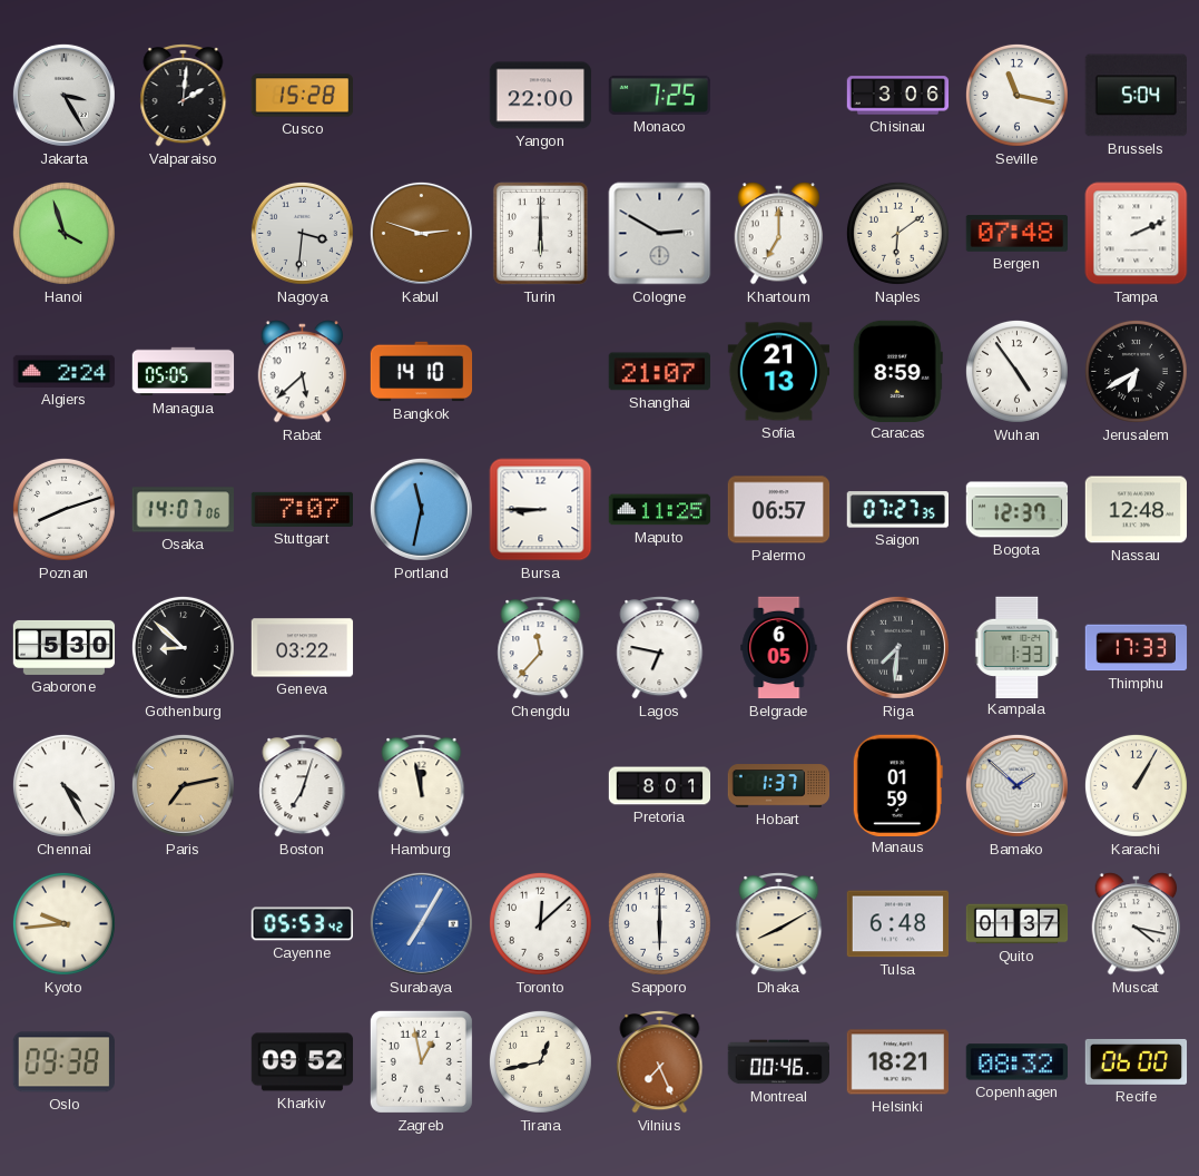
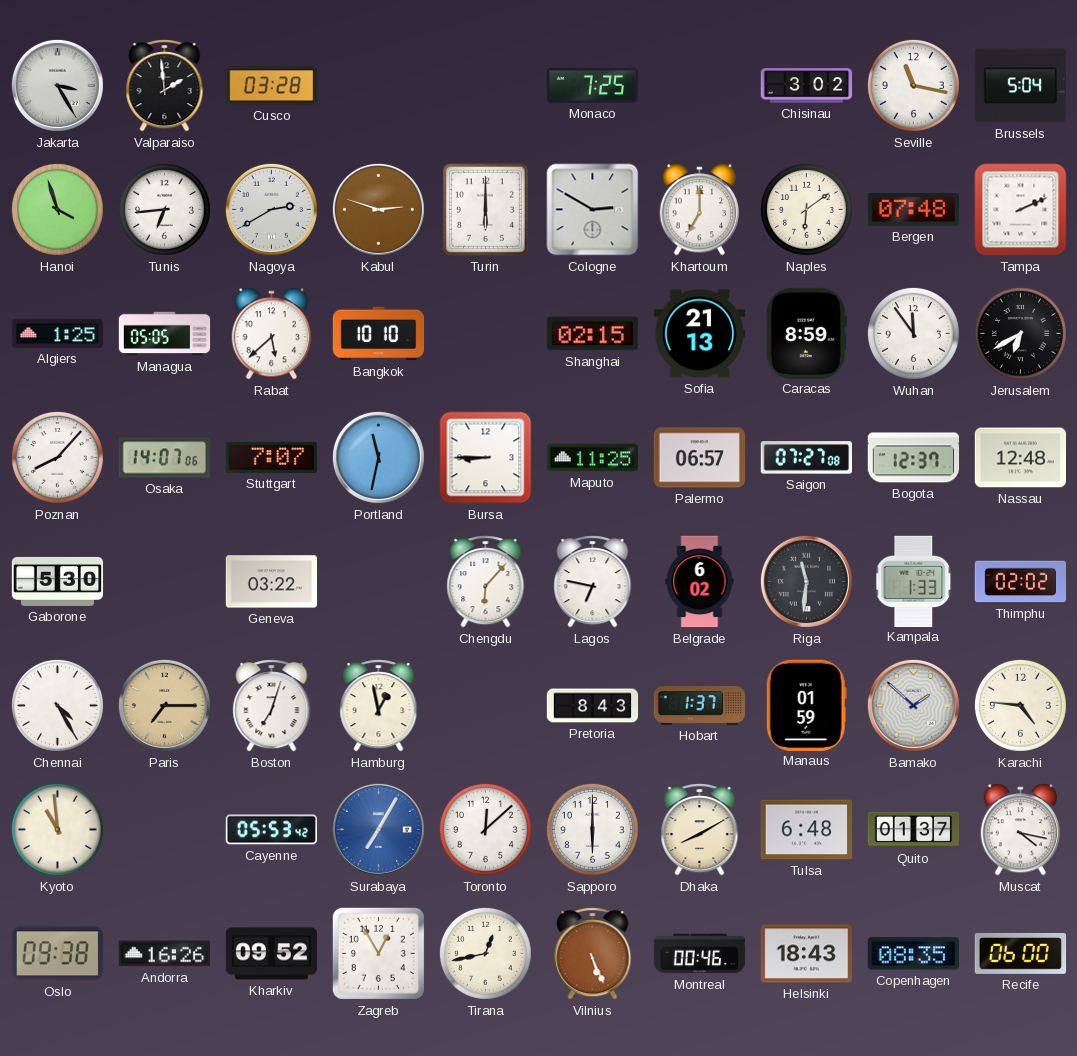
Valparaiso: 2:01 -> 1:59 (165, 86)
Cusco: 15:28 -> 03:28 (272, 86)
Yangon: 22:00 -> none (541, 96)
Chisinau: 3:06 -> 3:02 (807, 86)
Tunis: none -> 6:44 (164, 209)
Nagoya: 3:31 -> 2:40 (271, 209)
Algiers: 2:24 -> 1:25 (58, 333)
Bangkok: 14:10 -> 10:10 (379, 334)
Shanghai: 21:07 -> 02:15 (592, 334)
Wuhan: 4:54 -> 11:54 (913, 333)
Poznan: 8:12 -> 8:07 (57, 457)
Saigon: 07:27:35 -> 07:27:08 (806, 458)
Gothenburg: 8:52 -> none (183, 647)
Chengdu: 11:37 -> 6:07 (486, 582)
Belgrade: 6:05 -> 6:02 (700, 582)
Riga: 7:31 -> 11:31 (806, 581)
Thimphu: 17:33 -> 02:02 (1021, 582)
Paris: 7:13 -> 7:15 (164, 705)
Hamburg: 11:58 -> 12:58 (379, 706)
Pretoria: 8:01 -> 8:43 (593, 706)
Karachi: 1:05 -> 4:46 (1020, 705)
Kyoto: 9:44 -> 10:59 (57, 829)
Andorra: none -> 16:26 (164, 954)
Zagreb: 12:58 -> 12:55 (378, 953)
Vilnius: 7:26 -> 5:26 (593, 954)
Helsinki: 18:21 -> 18:43 (807, 954)
Copenhagen: 08:32 -> 08:35 (913, 954)
